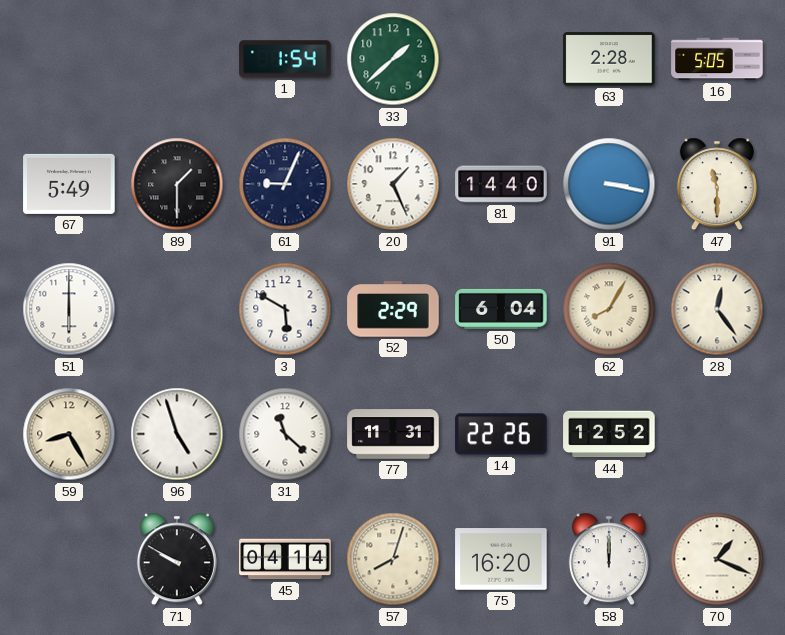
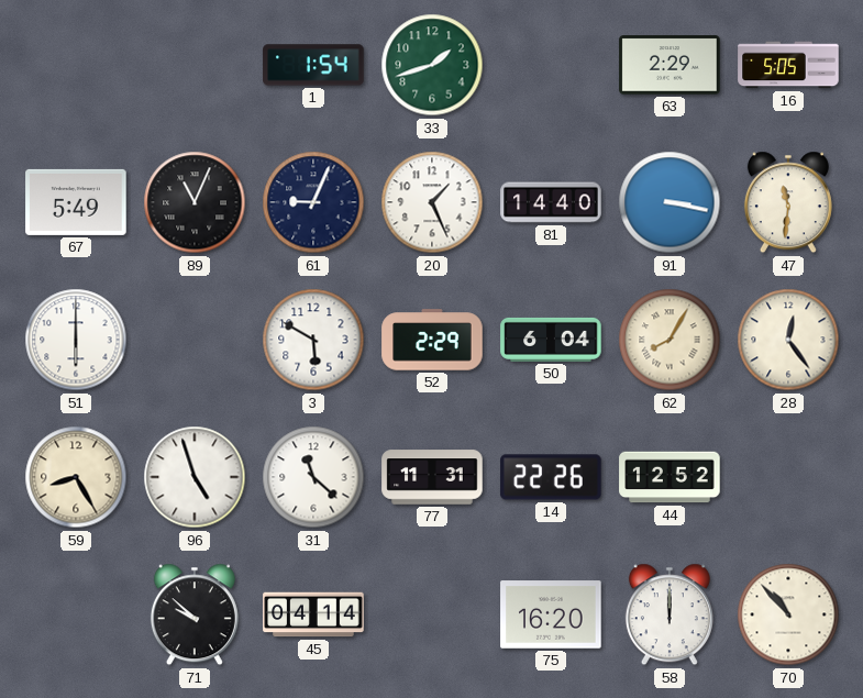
33: 1:38 -> 1:42 (432, 65)
63: 2:28 -> 2:29 (670, 65)
89: 1:30 -> 11:04 (195, 202)
47: 11:30 -> 11:31 (788, 202)
71: 9:50 -> 9:52 (195, 614)
57: 8:03 -> none (393, 559)
70: 1:19 -> 10:53 (788, 614)
